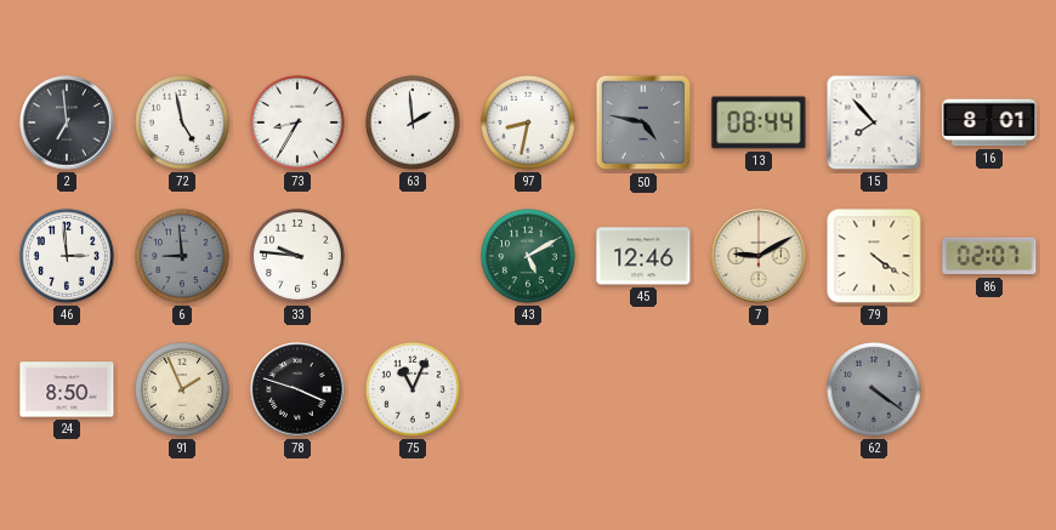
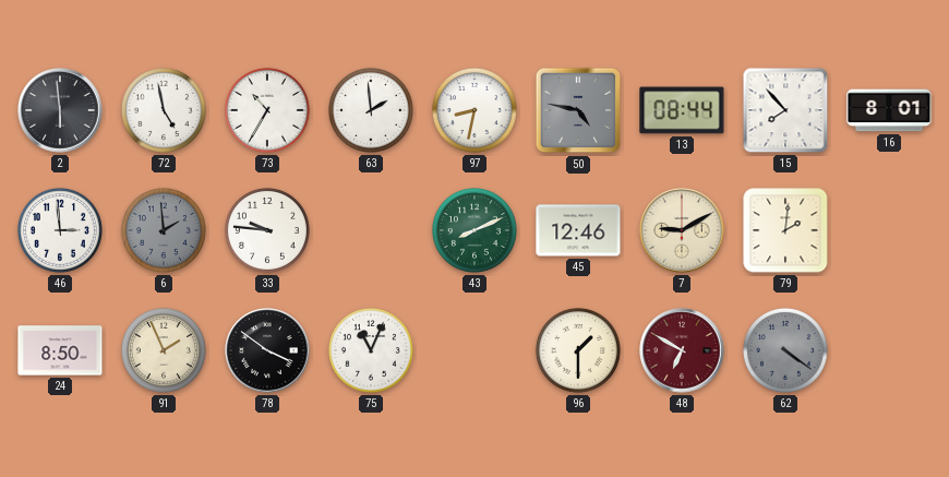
2: 6:59 -> 5:59 (60, 110)
73: 8:35 -> 10:35 (267, 110)
6: 8:59 -> 1:59 (164, 230)
43: 5:10 -> 8:11 (474, 230)
79: 4:21 -> 2:01 (785, 230)
86: 02:07 -> none (989, 256)
78: 3:48 -> 3:51 (267, 350)
96: none -> 1:30 (578, 350)
48: none -> 6:50 (682, 350)
